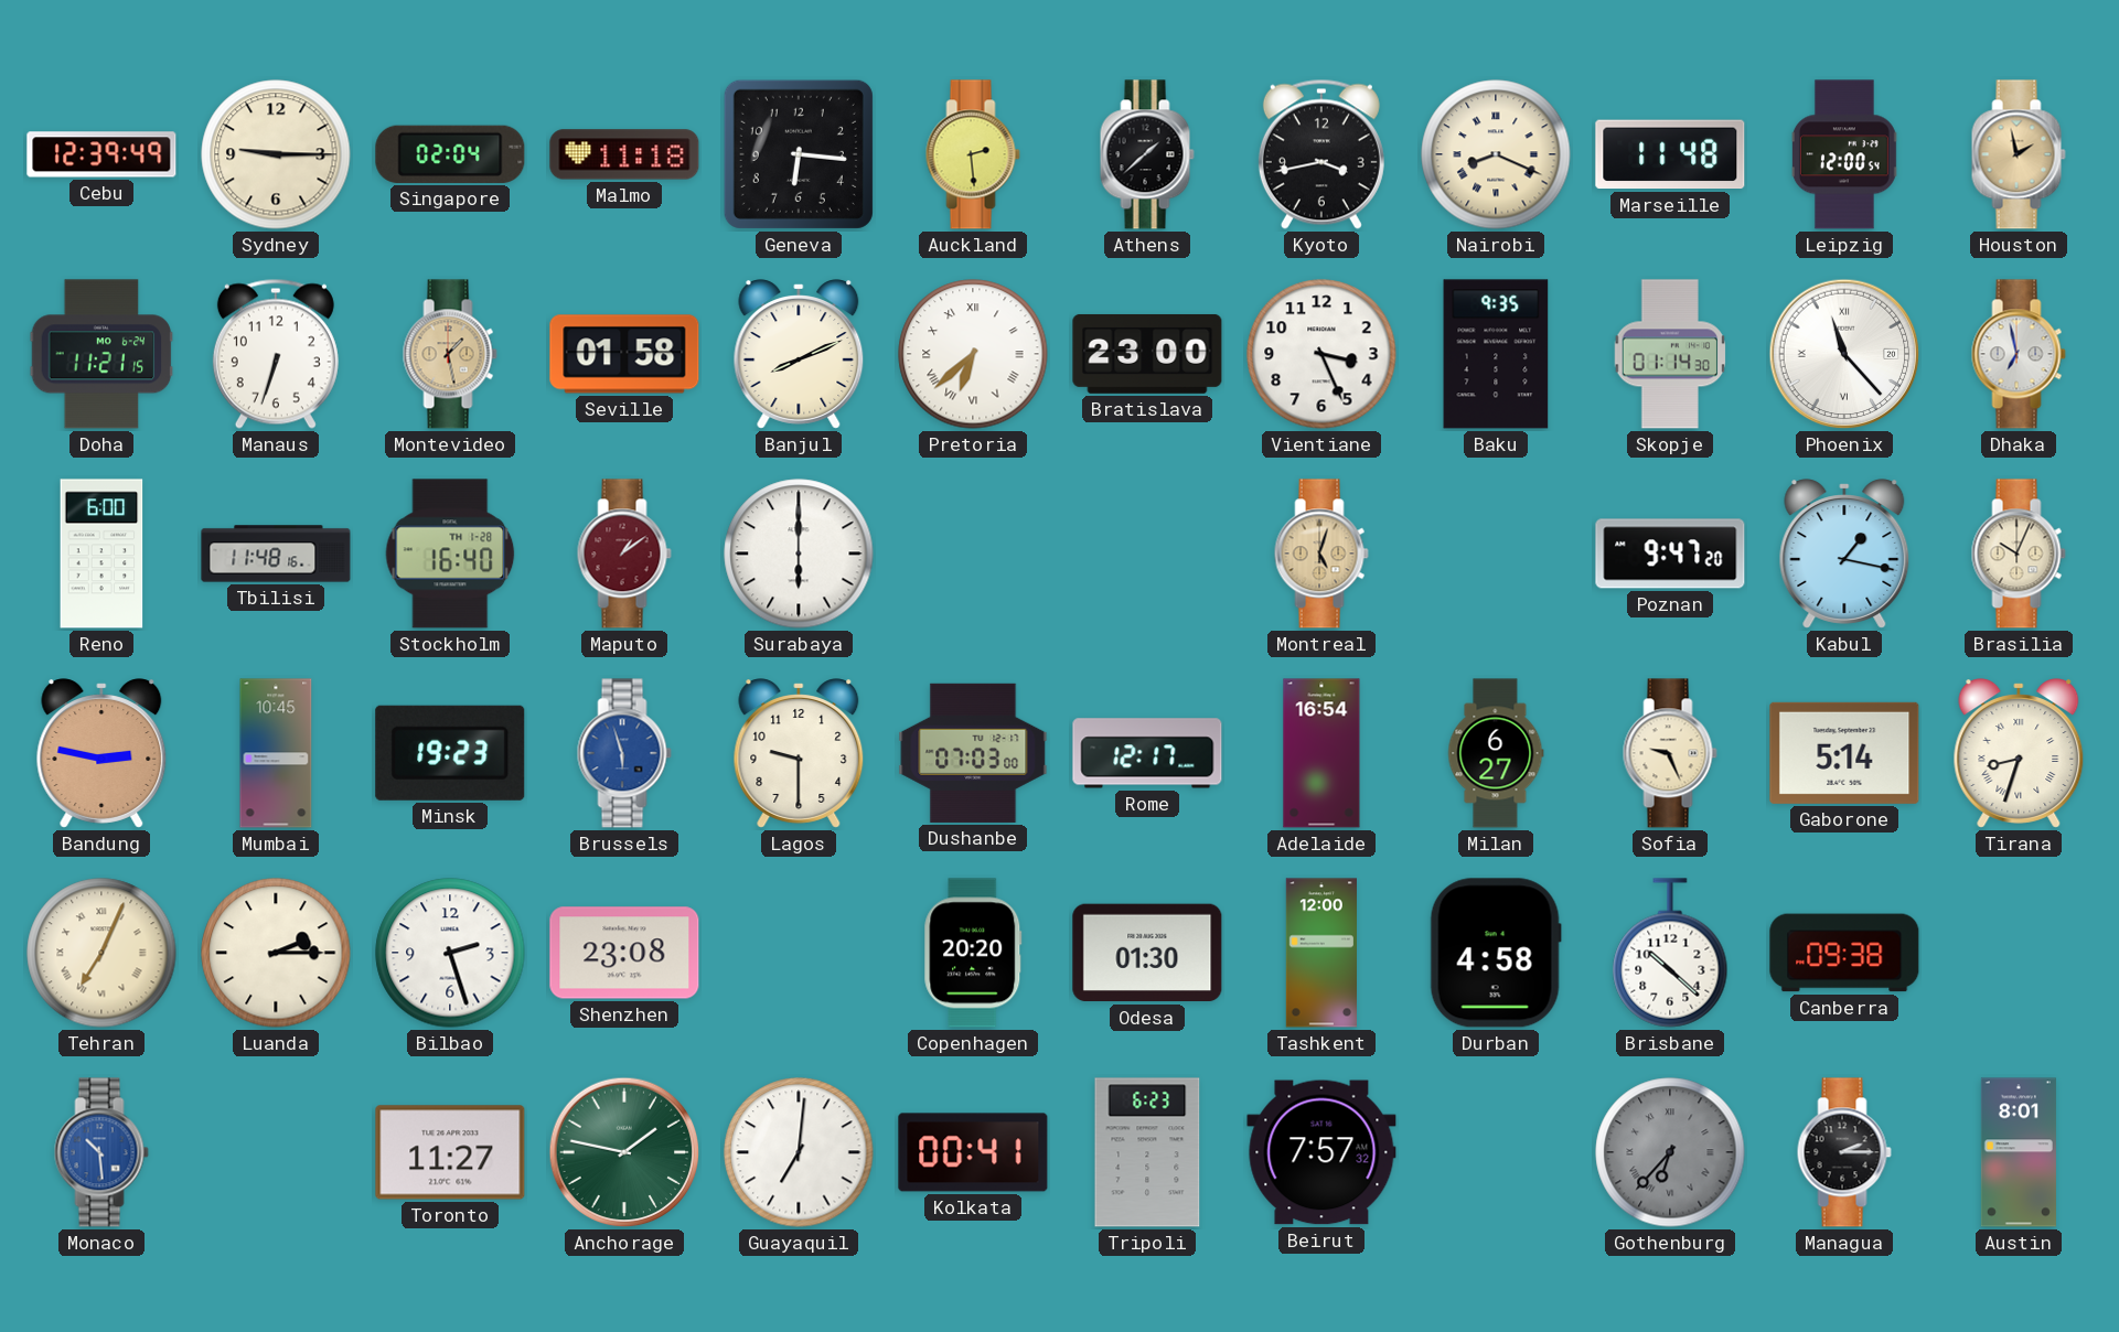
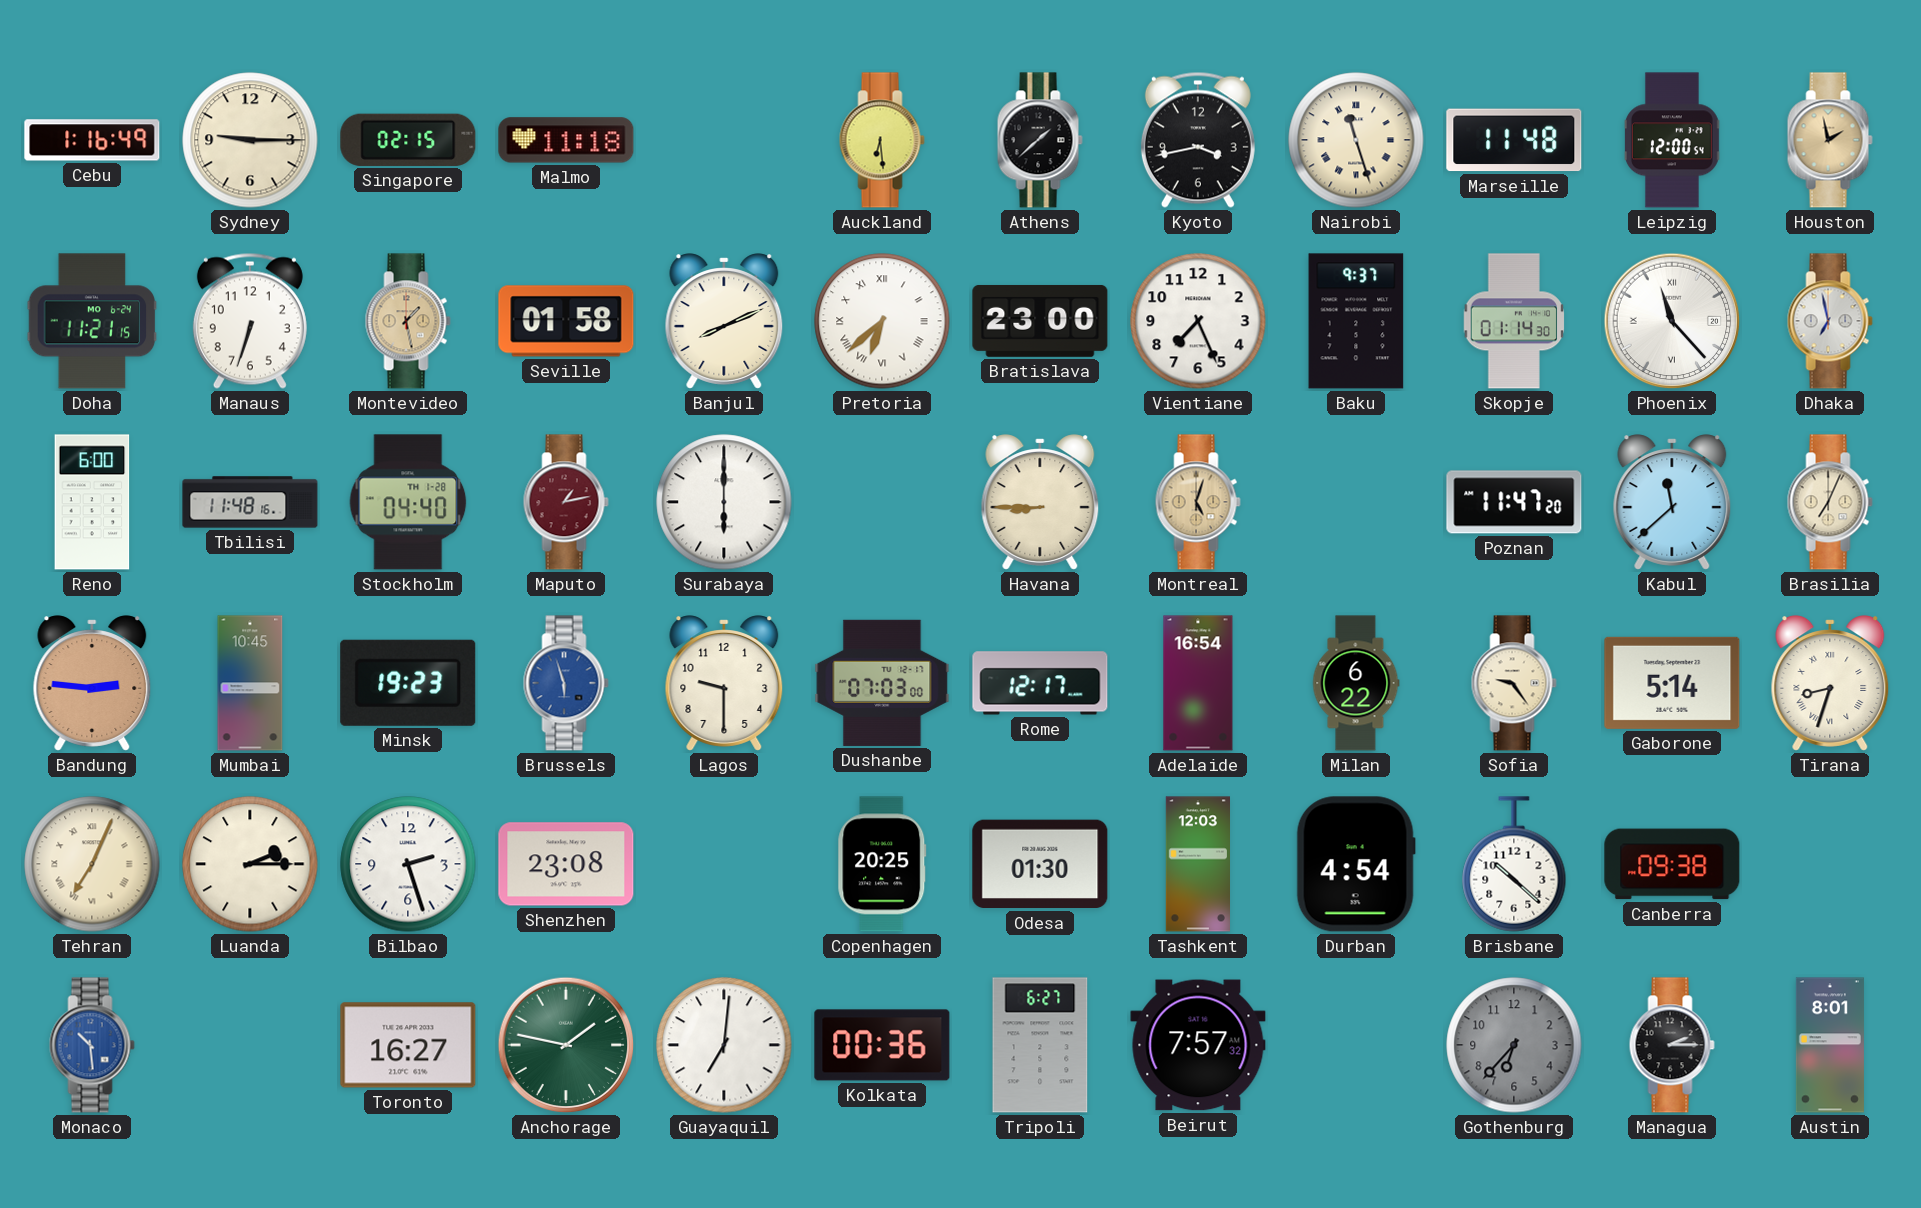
Cebu: 12:39 -> 1:16 (92, 140)
Singapore: 02:04 -> 02:15 (408, 140)
Geneva: 6:16 -> none (799, 154)
Auckland: 2:29 -> 6:29 (882, 140)
Nairobi: 8:19 -> 11:27 (1356, 140)
Vientiane: 3:26 -> 7:26 (1198, 321)
Baku: 9:35 -> 9:37 (1356, 321)
Stockholm: 16:40 -> 04:40 (408, 502)
Maputo: 1:09 -> 1:13 (566, 502)
Havana: none -> 8:45 (1040, 502)
Poznan: 9:47 -> 11:47 (1514, 502)
Kabul: 1:17 -> 11:38 (1672, 502)
Brasilia: 10:04 -> 7:04 (1830, 502)
Bandung: 2:47 -> 2:46 (92, 683)
Milan: 6:27 -> 6:22 (1356, 683)
Sofia: 9:26 -> 9:24 (1514, 683)
Copenhagen: 20:20 -> 20:25 (882, 864)
Tashkent: 12:00 -> 12:03 (1197, 864)
Durban: 4:58 -> 4:54 (1356, 864)
Toronto: 11:27 -> 16:27 (408, 1045)
Kolkata: 00:41 -> 00:36 (882, 1045)
Tripoli: 6:23 -> 6:27 (1040, 1045)
Gothenburg numerals: Roman -> Arabic (1514, 1045)
